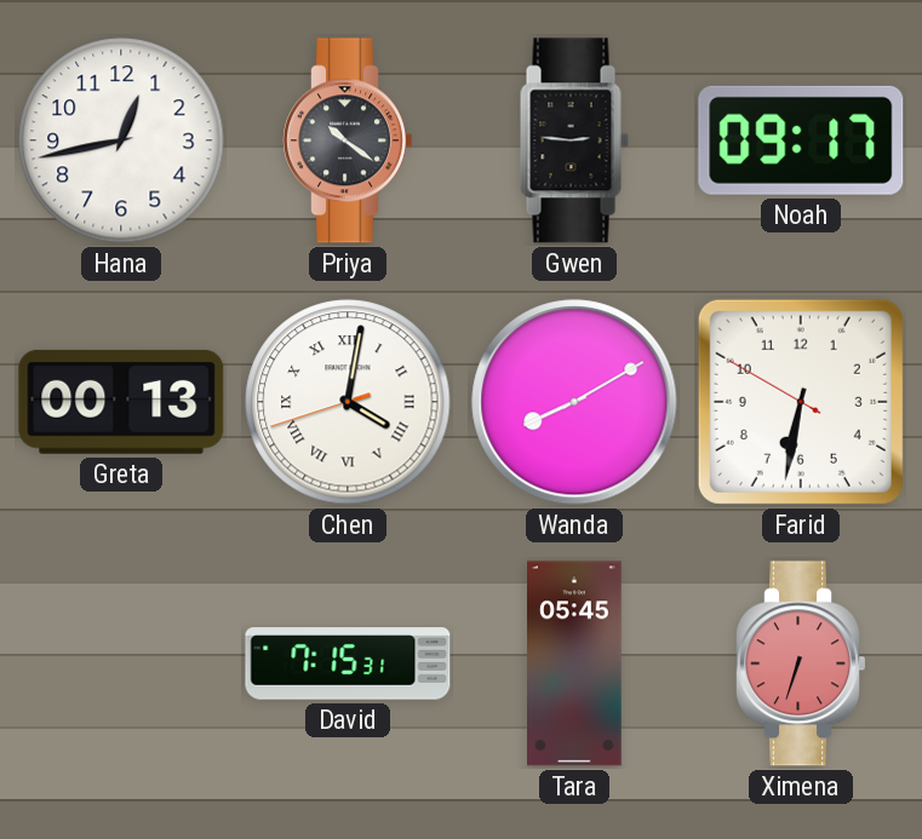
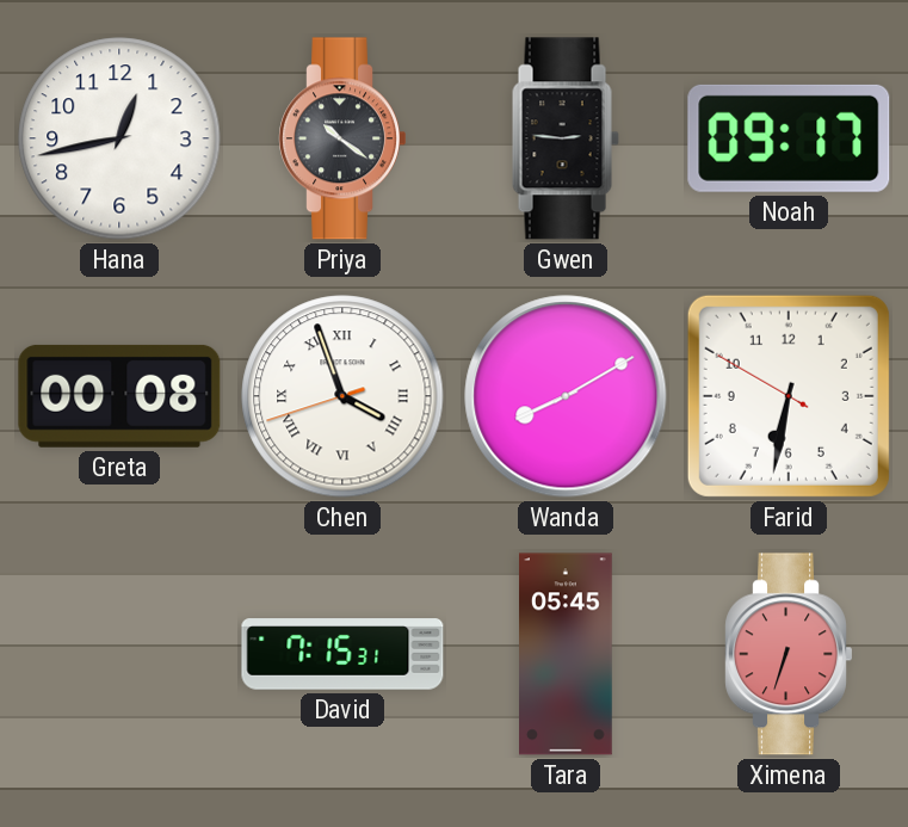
Greta: 00:13 -> 00:08 (119, 396)
Chen: 4:01 -> 3:56 (342, 396)
